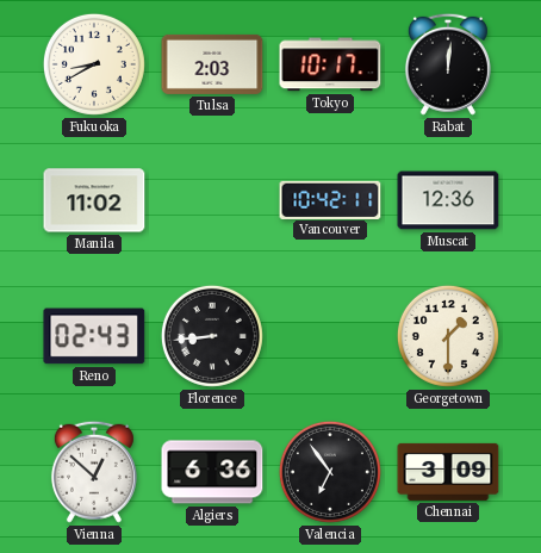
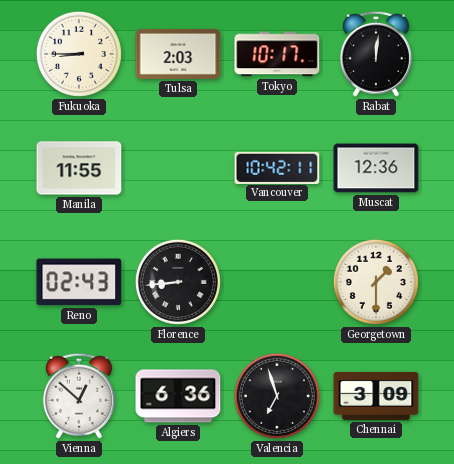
Fukuoka: 8:40 -> 8:45 (79, 54)
Manila: 11:02 -> 11:55 (79, 168)
Valencia: 6:54 -> 6:57 (277, 396)
